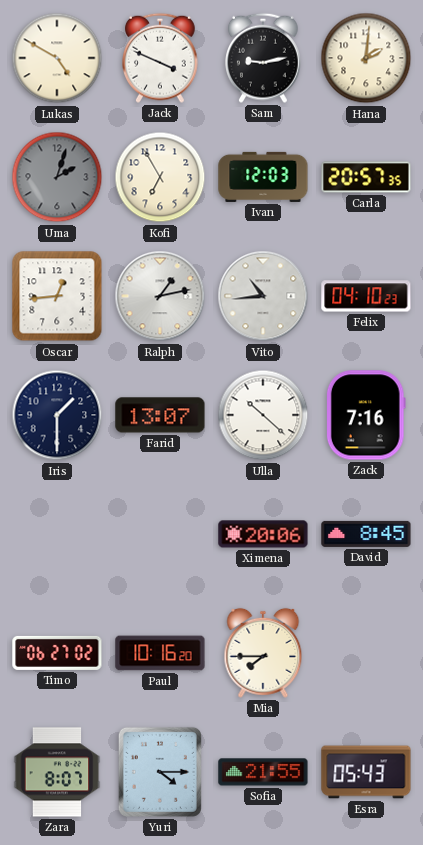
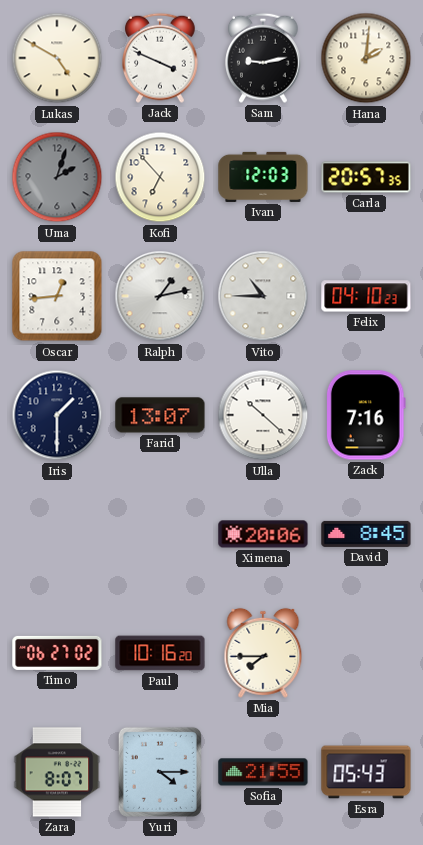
Kofi: 6:55 -> 6:53 (160, 177)
Vito: 10:44 -> 10:45 (263, 296)
